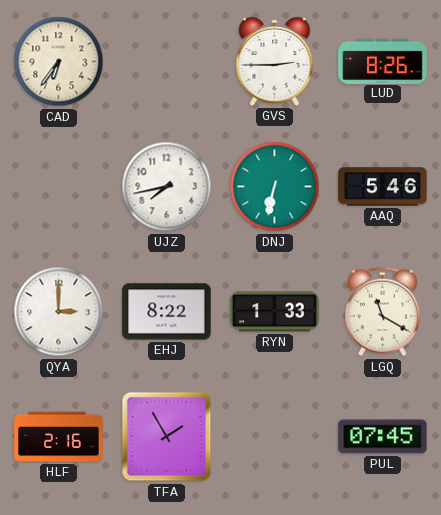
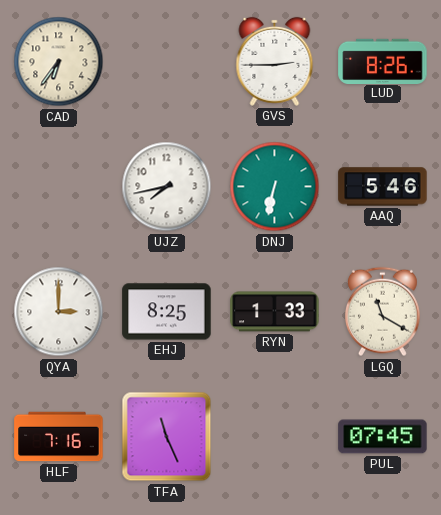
EHJ: 8:22 -> 8:25 (167, 312)
HLF: 2:16 -> 7:16 (59, 437)
TFA: 1:55 -> 11:26 (167, 437)
